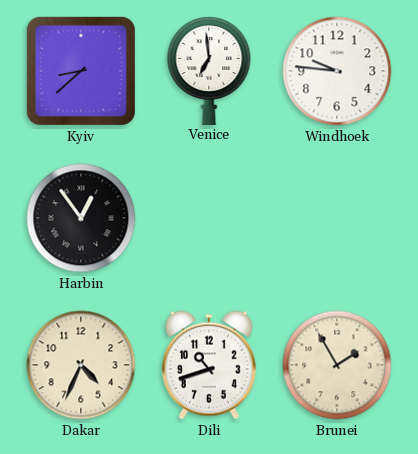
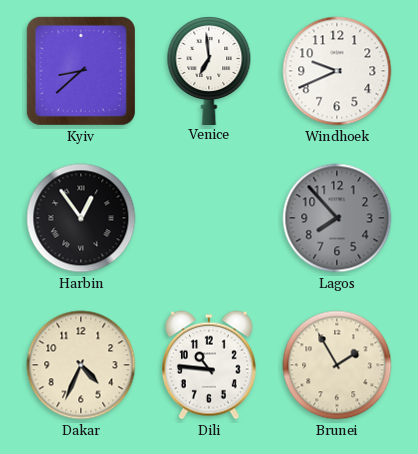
Windhoek: 9:46 -> 9:41 (337, 71)
Lagos: none -> 7:53 (337, 218)
Dili: 10:42 -> 10:46 (209, 365)
